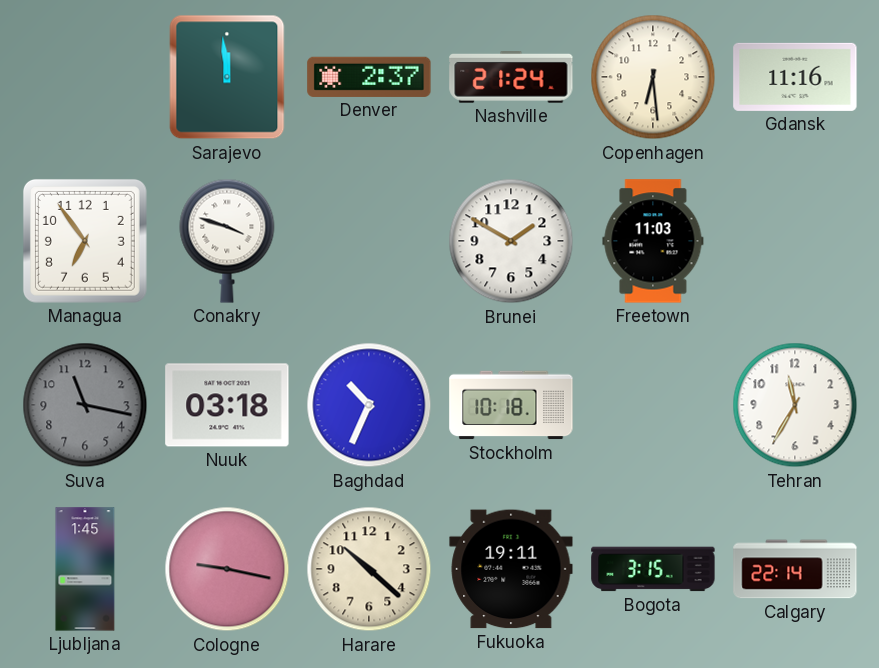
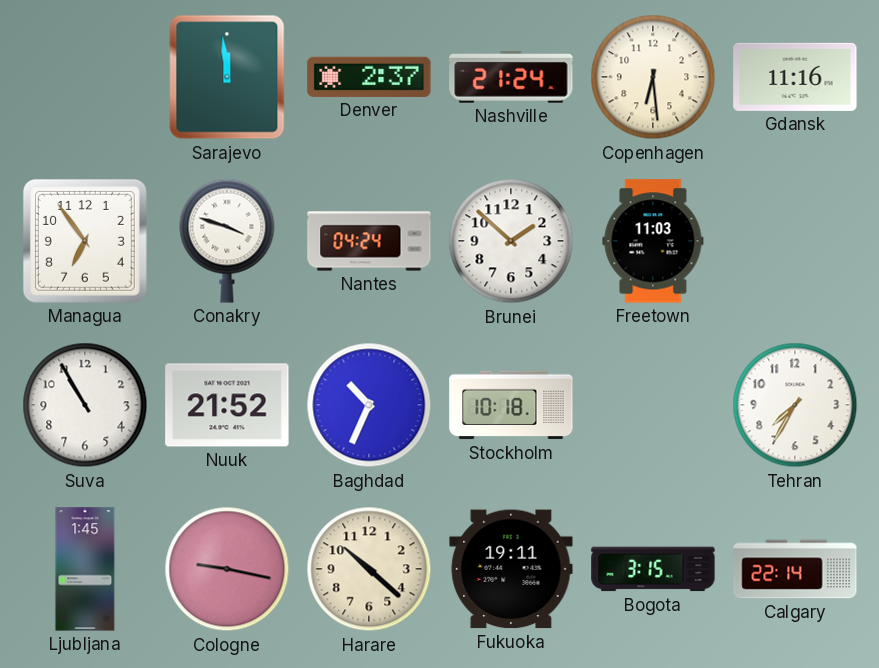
Nantes: none -> 04:24 (369, 241)
Brunei: 1:50 -> 1:52 (511, 241)
Suva: 11:17 -> 10:55 (85, 405)
Suva dial: grey -> white (85, 405)
Nuuk: 03:18 -> 21:52 (227, 405)
Tehran: 11:35 -> 7:35 (795, 405)
